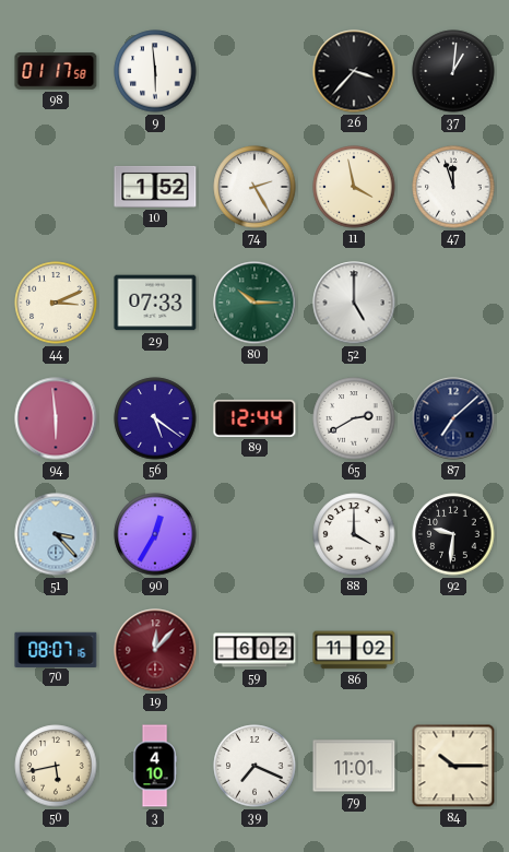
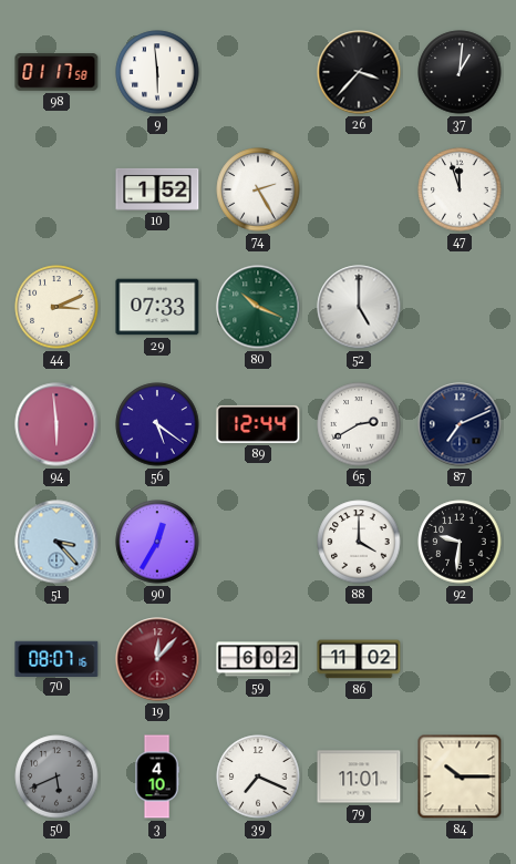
11: 3:58 -> none (354, 187)
80: 10:15 -> 10:19 (258, 307)
87: 7:08 -> 7:11 (460, 424)
50: 5:43 -> 5:41 (56, 776)
50 dial: cream -> grey (56, 776)
